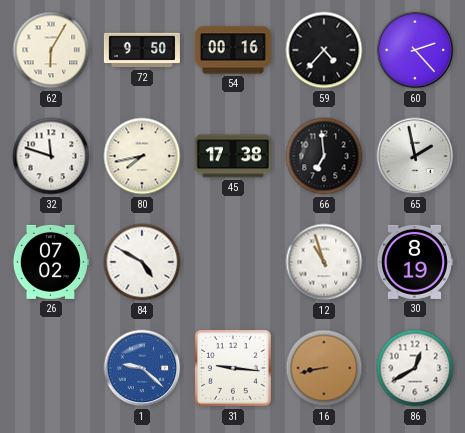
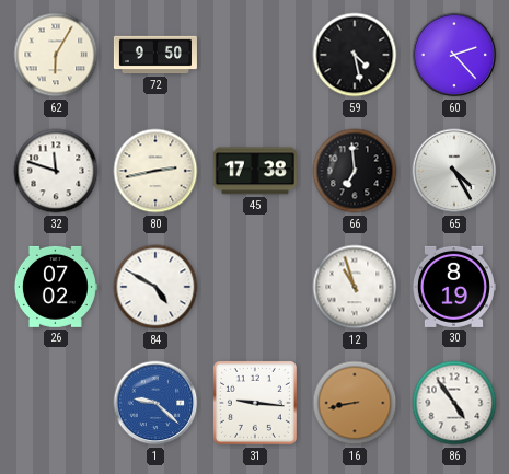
54: 00:16 -> none (233, 50)
59: 4:37 -> 4:28 (355, 55)
80: 7:43 -> 2:43 (155, 171)
65: 1:58 -> 4:25 (454, 171)
86: 12:40 -> 4:54 (454, 403)
